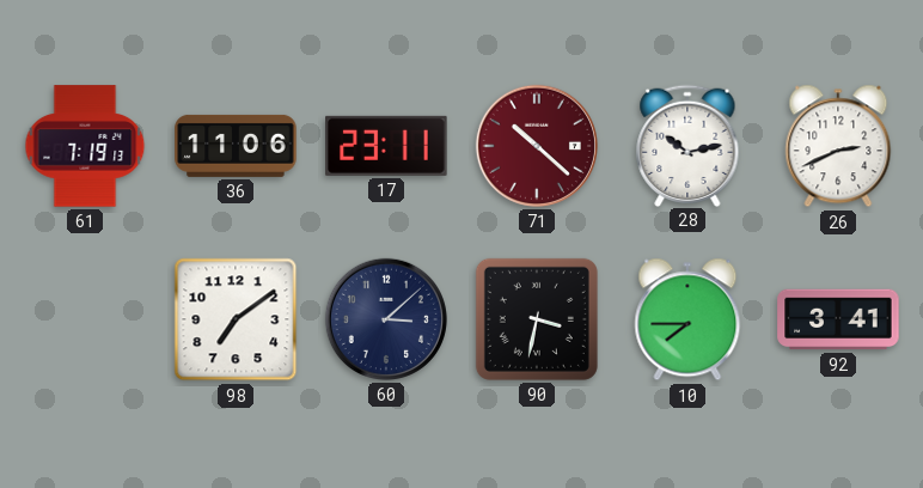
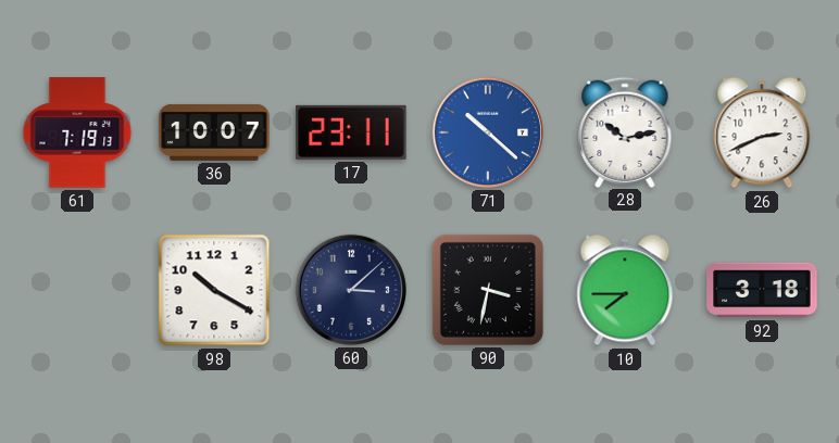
36: 11:06 -> 10:07 (214, 132)
71 dial: burgundy -> blue (488, 132)
98: 7:09 -> 10:20 (214, 290)
92: 3:41 -> 3:18 (762, 290)
